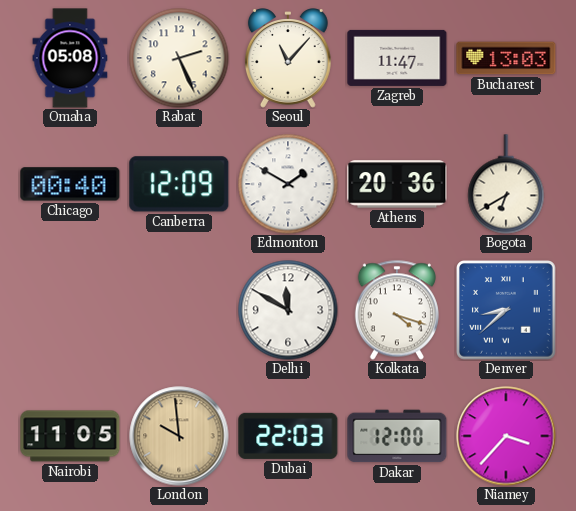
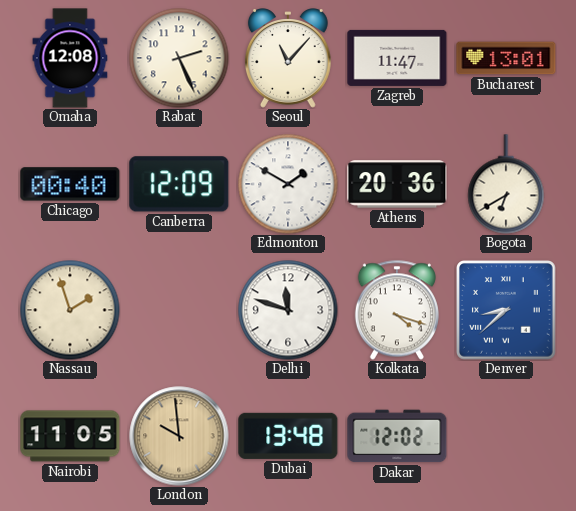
Omaha: 05:08 -> 12:08 (70, 58)
Bucharest: 13:03 -> 13:01 (506, 58)
Nassau: none -> 1:57 (70, 310)
Delhi: 11:50 -> 11:48 (288, 310)
Dubai: 22:03 -> 13:48 (288, 436)
Dakar: 12:00 -> 12:02 (397, 436)
Niamey: 3:37 -> none (506, 436)
